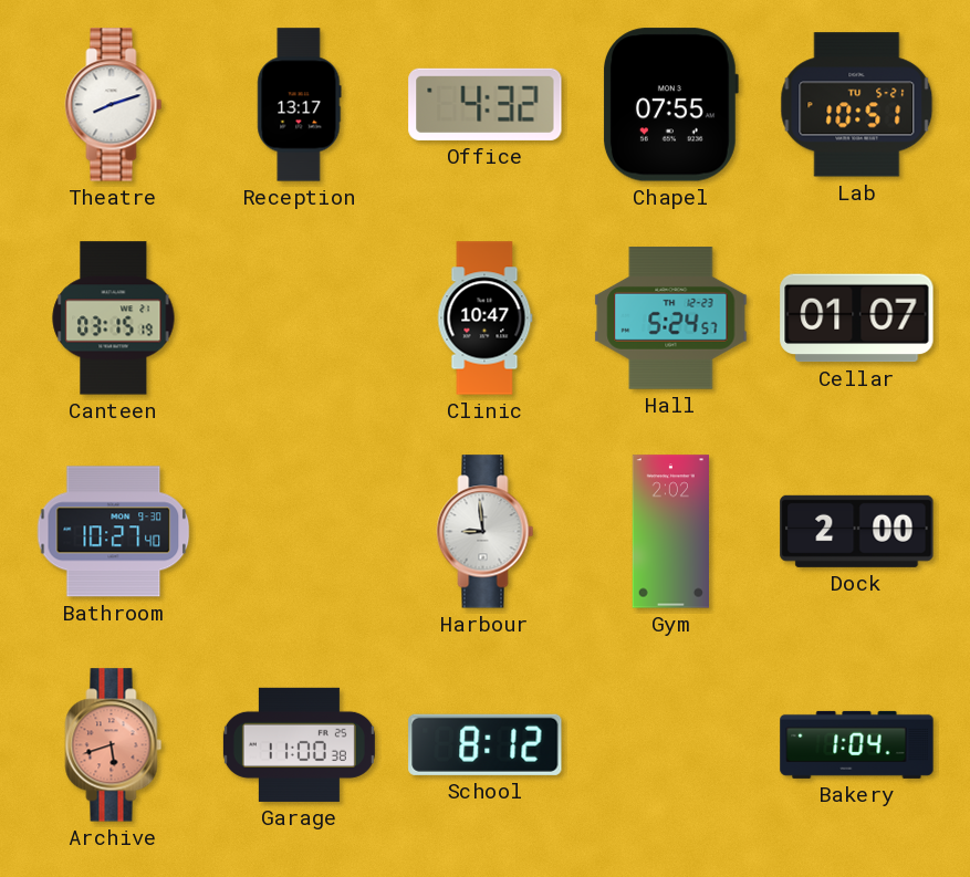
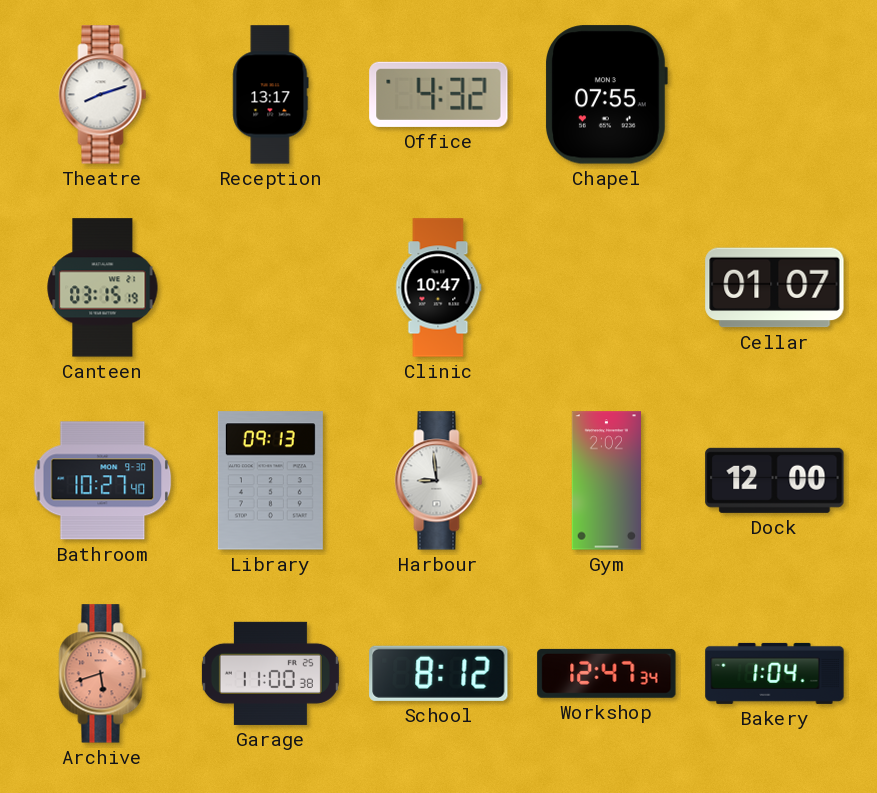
Lab: 10:51 -> none (857, 105)
Hall: 5:24 -> none (671, 319)
Library: none -> 09:13 (270, 481)
Dock: 2:00 -> 12:00 (775, 480)
Workshop: none -> 12:47 (607, 673)
